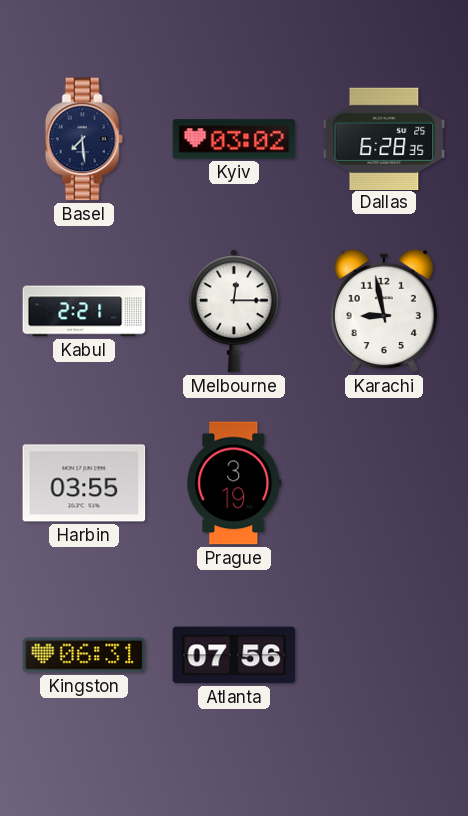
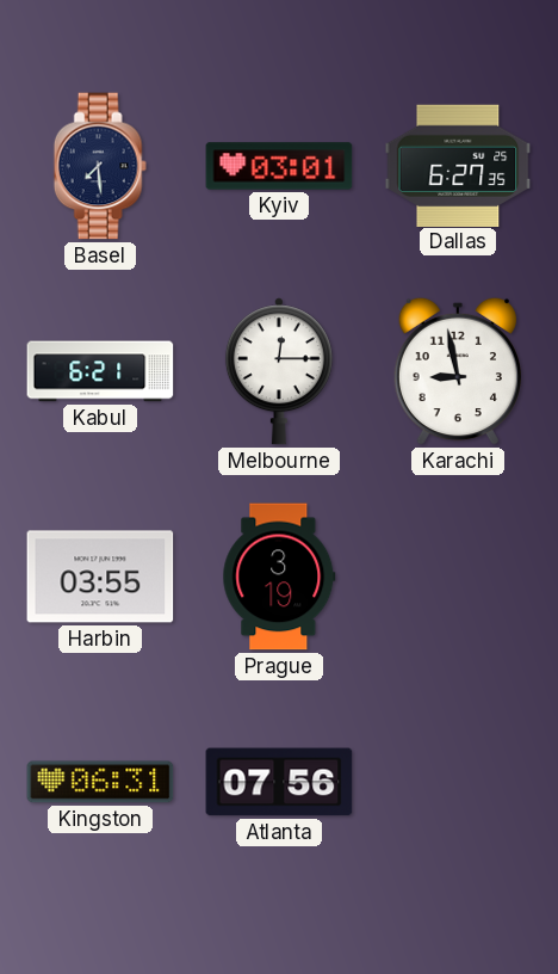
Kyiv: 03:02 -> 03:01 (279, 166)
Dallas: 6:28 -> 6:27 (458, 165)
Kabul: 2:21 -> 6:21 (100, 371)
